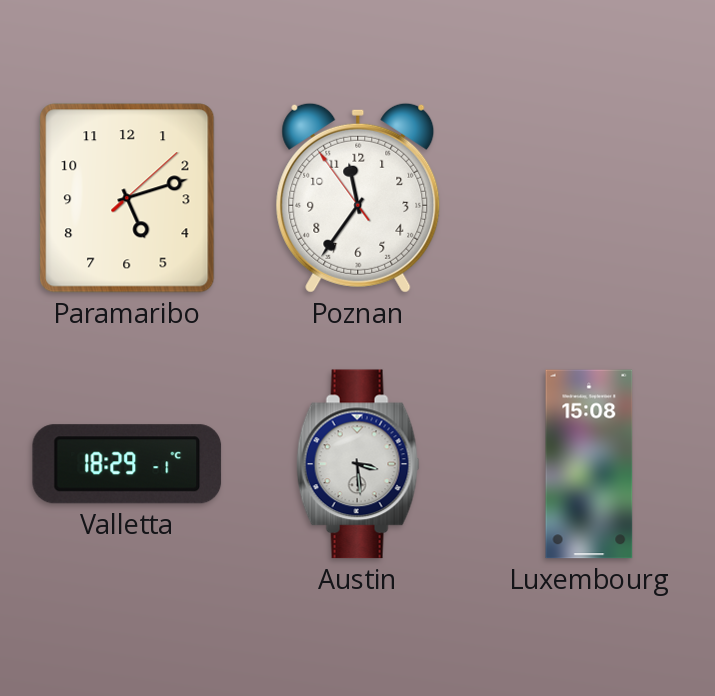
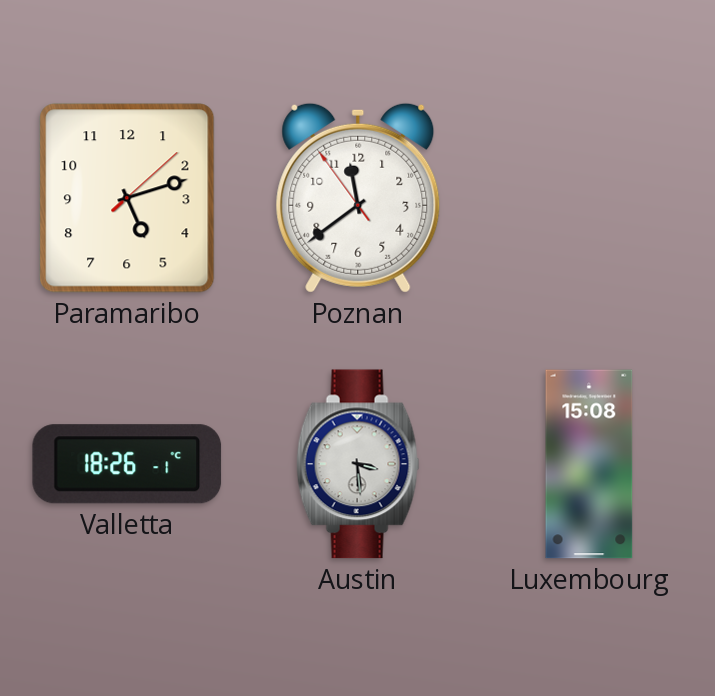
Poznan: 11:35 -> 11:38 (358, 198)
Valletta: 18:29 -> 18:26 (127, 464)
